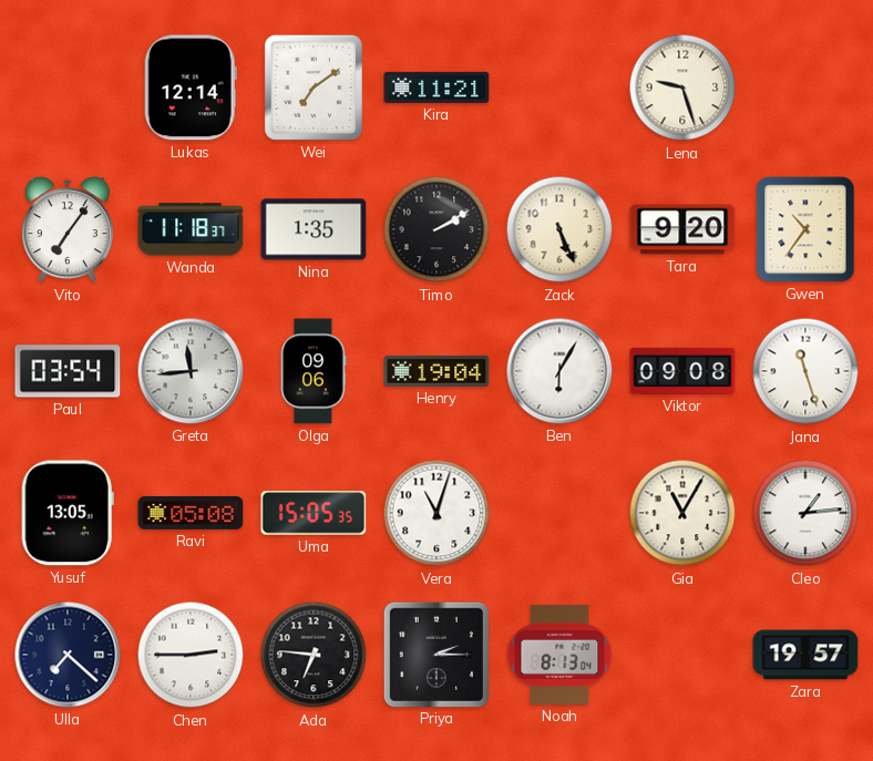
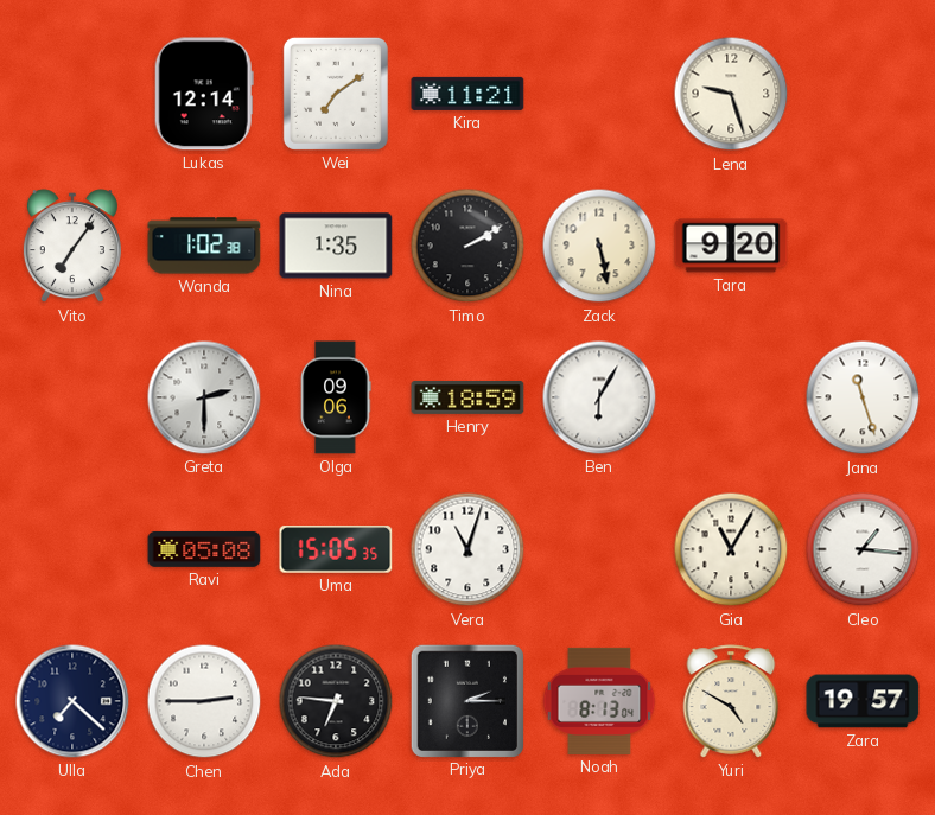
Wanda: 11:18 -> 1:02 (204, 246)
Zack: 5:26 -> 5:28 (599, 246)
Gwen: 10:36 -> none (805, 229)
Paul: 03:54 -> none (68, 371)
Greta: 11:44 -> 2:30 (204, 397)
Henry: 19:04 -> 18:59 (467, 397)
Viktor: 09:08 -> none (682, 371)
Yusuf: 13:05 -> none (68, 513)
Cleo: 1:14 -> 1:16 (863, 549)
Yuri: none -> 4:50 (731, 701)
